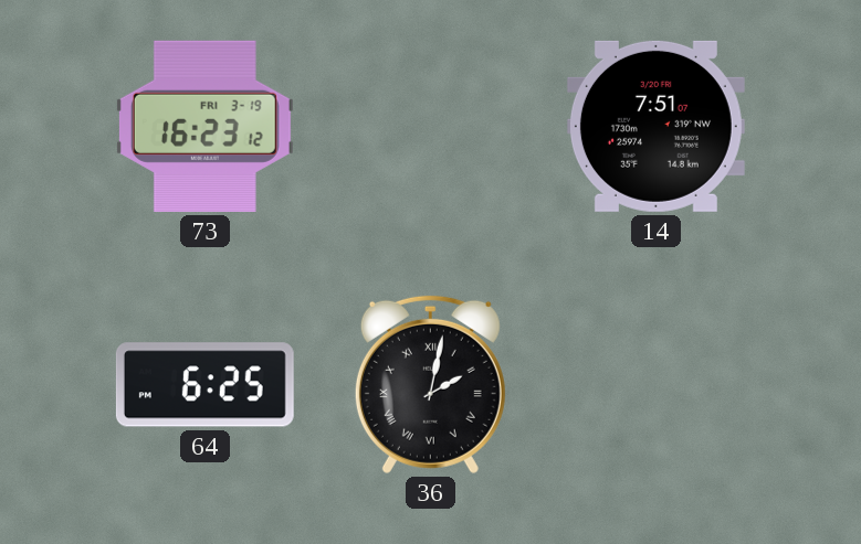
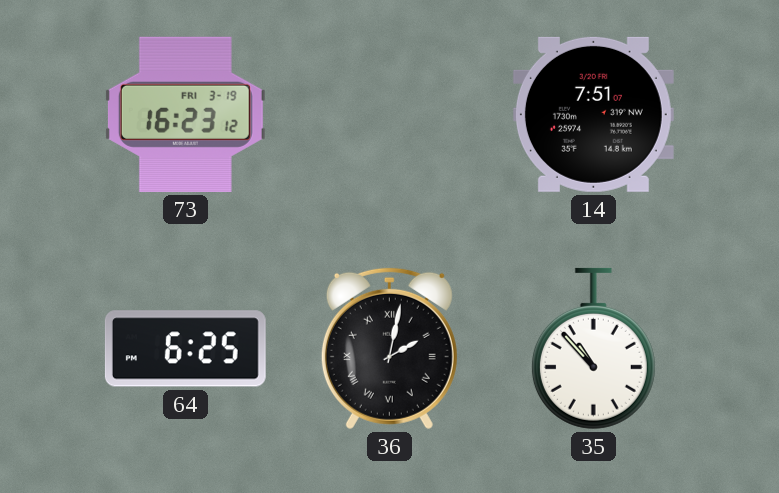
35: none -> 10:53 (593, 348)
